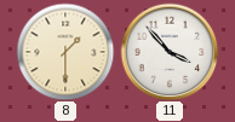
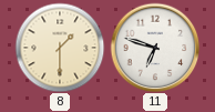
11: 3:53 -> 6:48 (155, 48)
